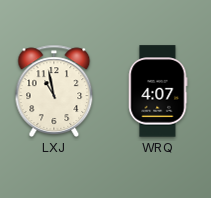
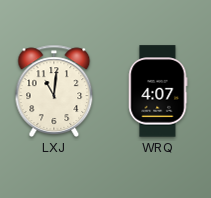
LXJ: 10:58 -> 11:01 (54, 91)
